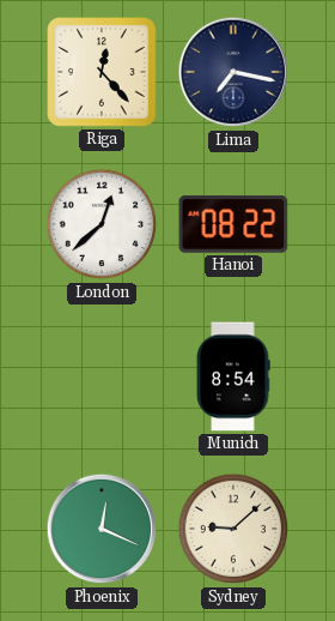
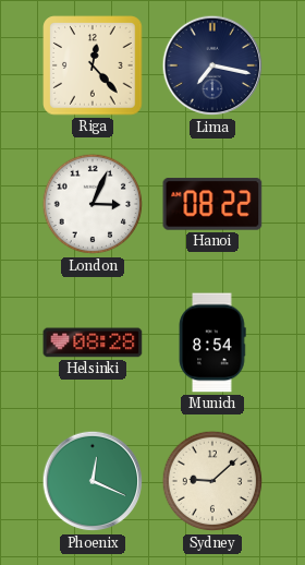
London: 12:38 -> 3:04 (93, 204)
Helsinki: none -> 08:28 (93, 342)
